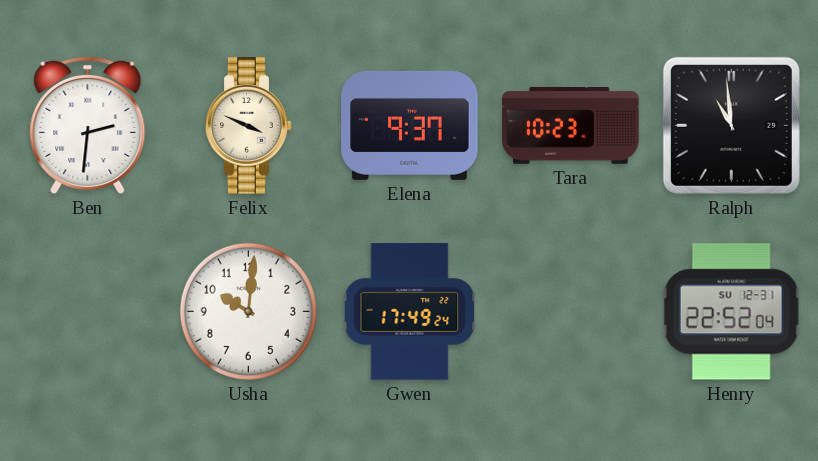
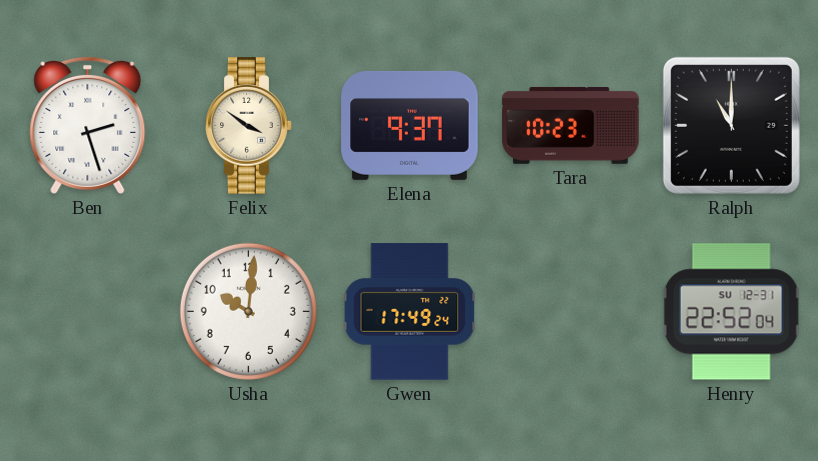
Ben: 2:31 -> 2:27 (88, 125)
Felix: 3:49 -> 3:51 (249, 126)
Ralph: 10:59 -> 11:00 (731, 125)
